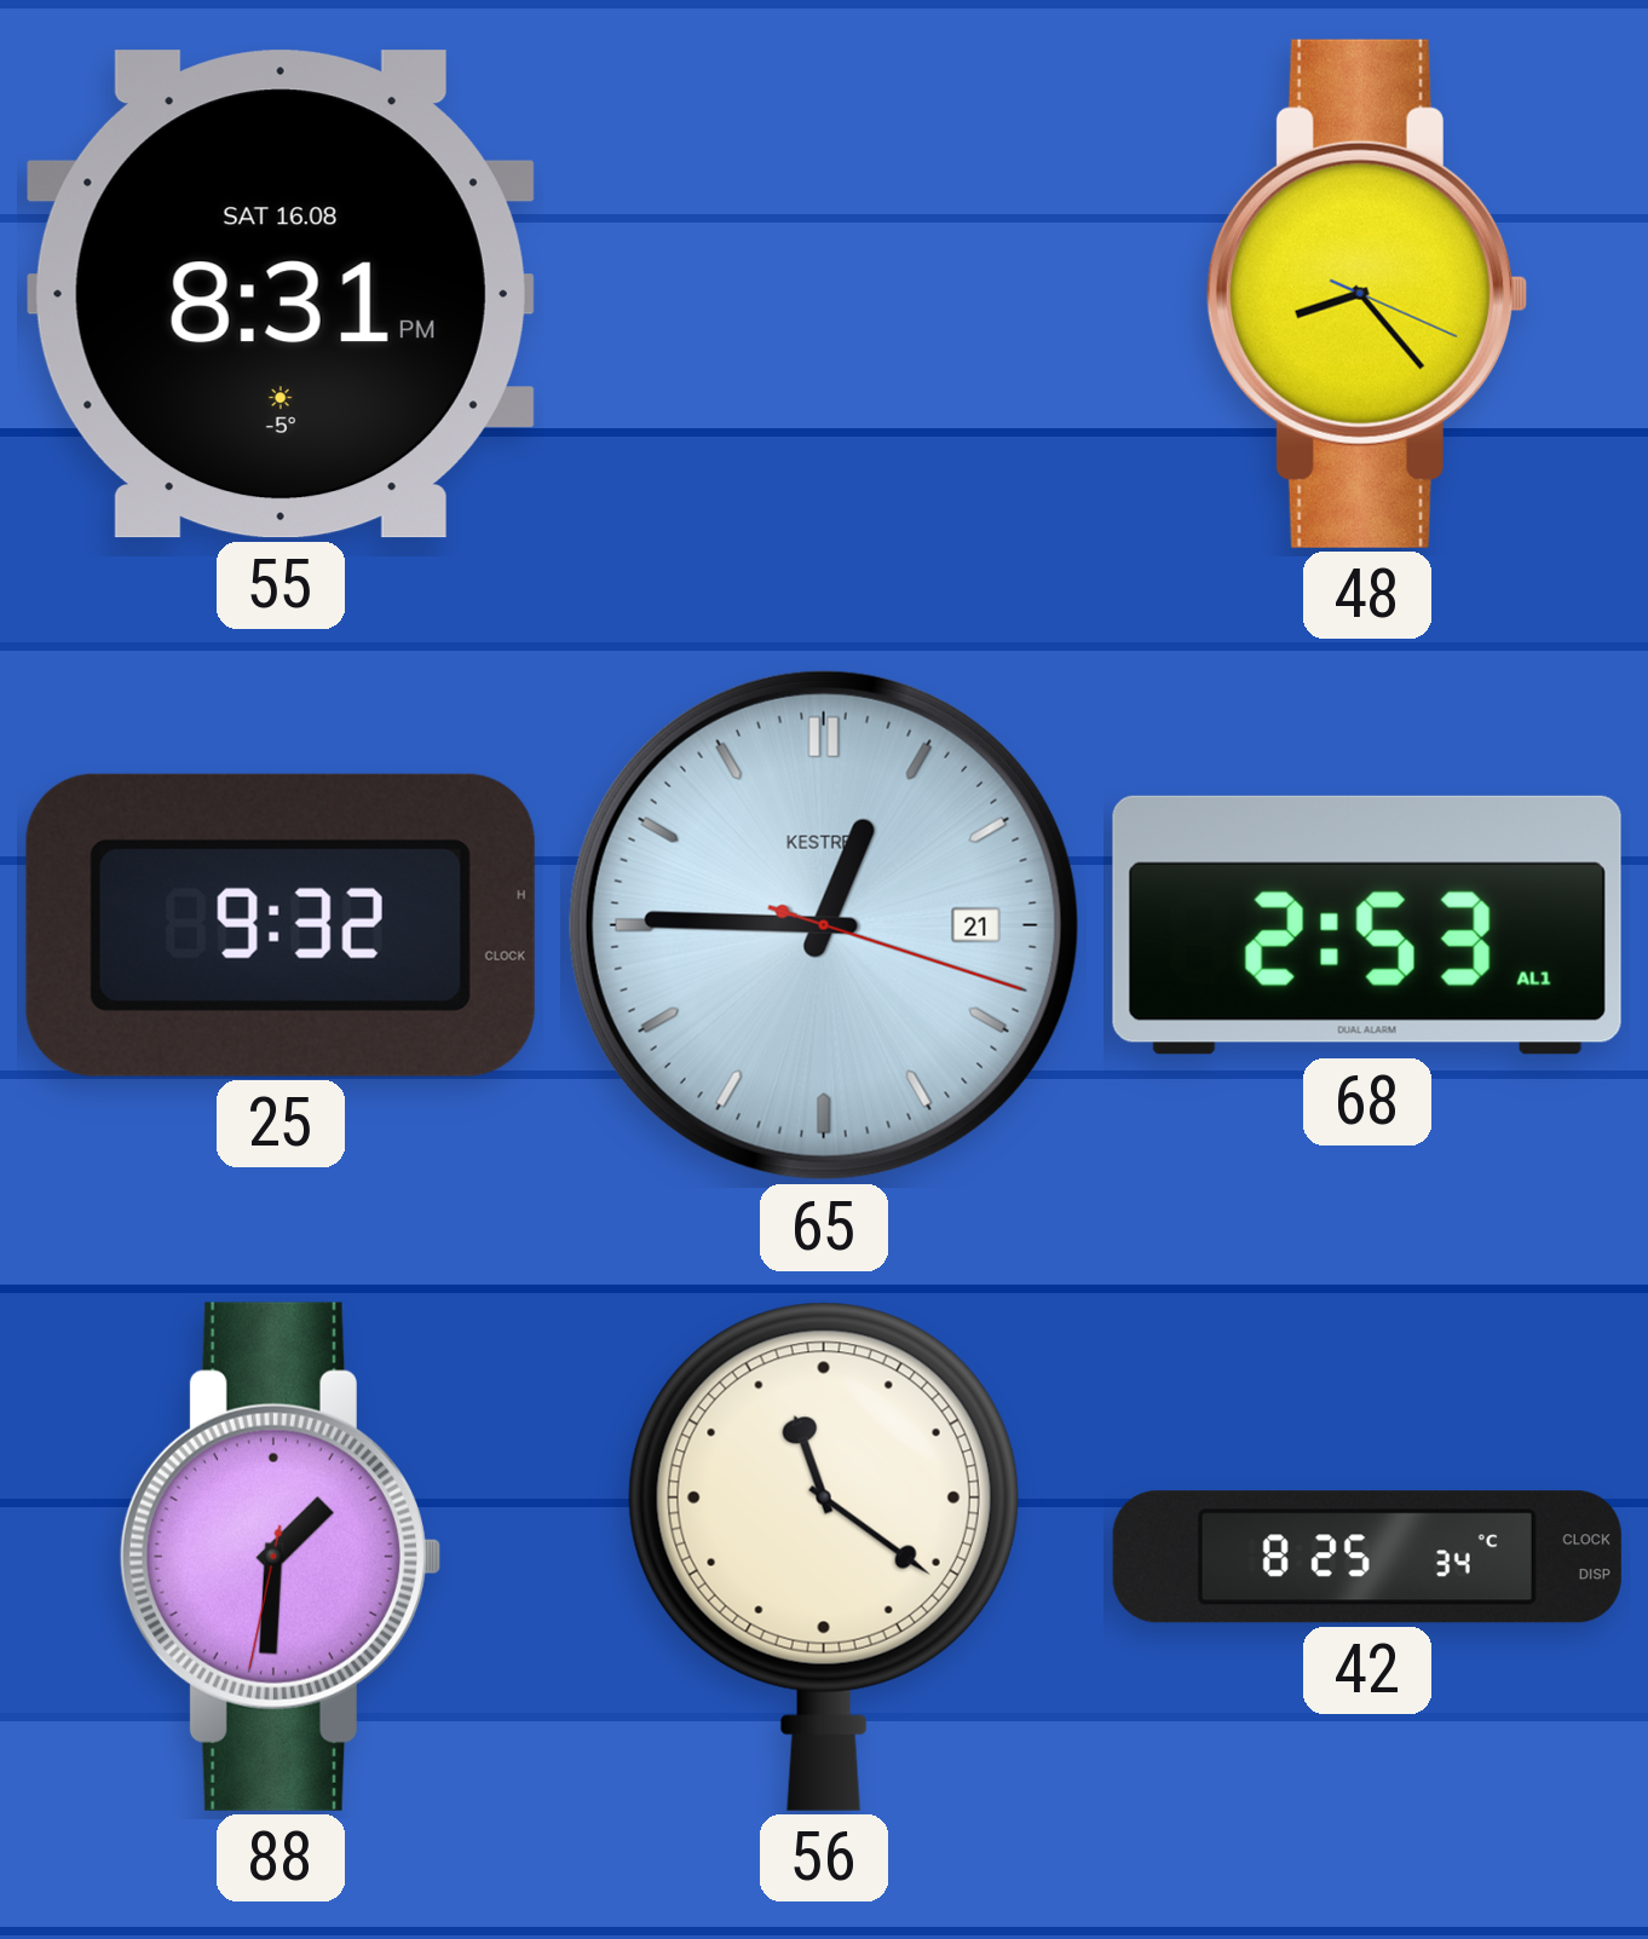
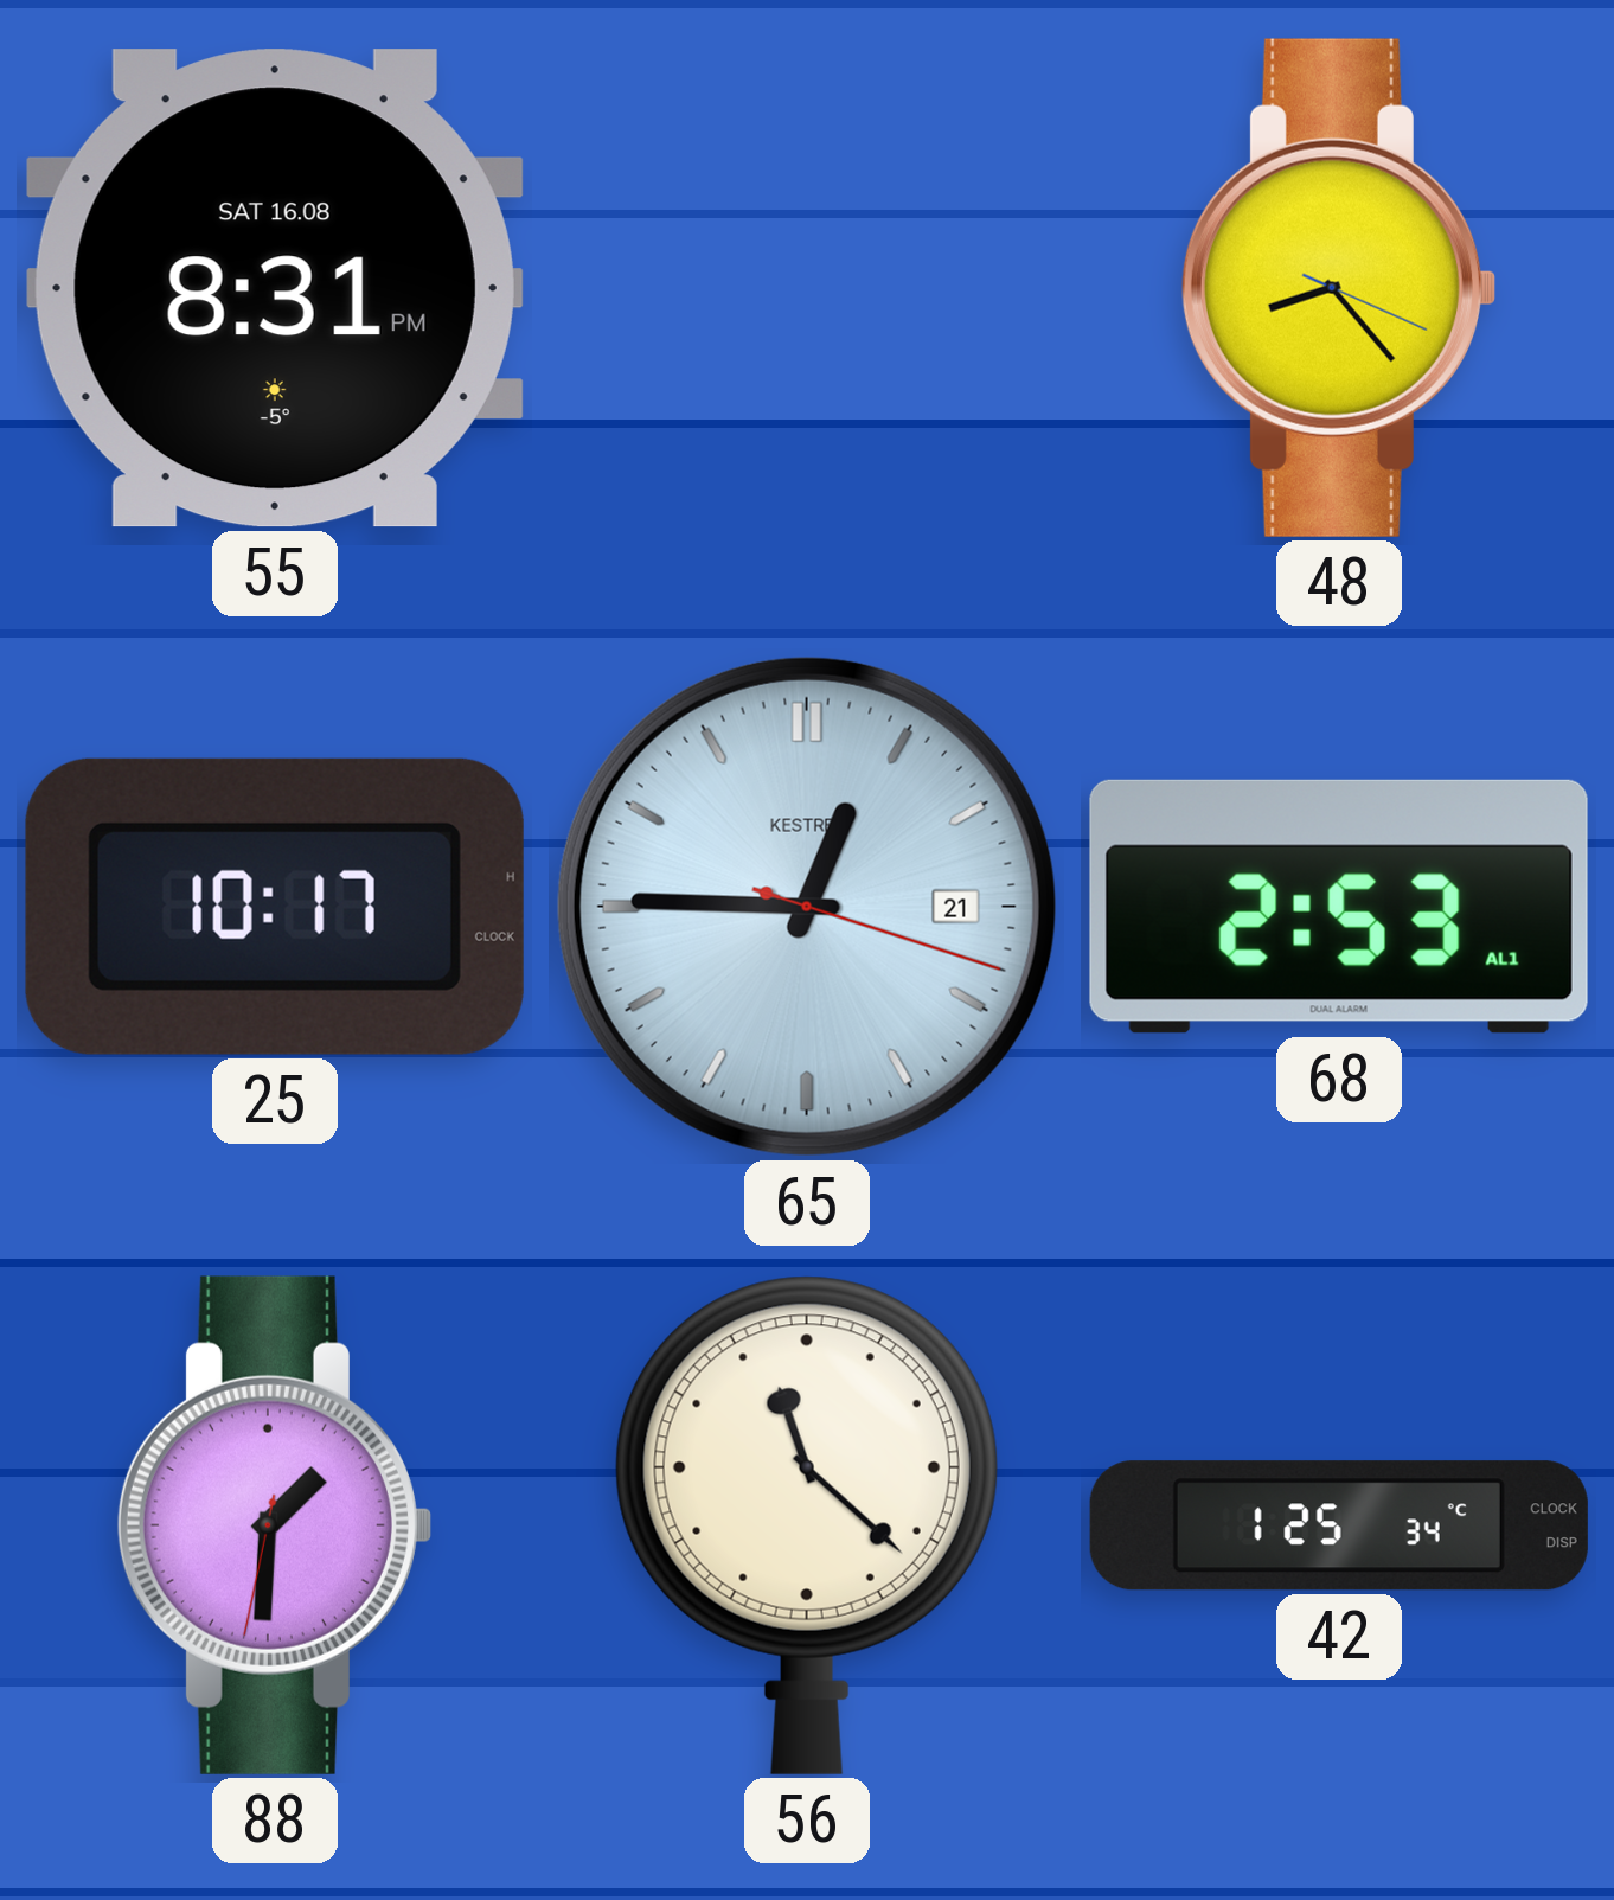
25: 9:32 -> 10:17 (275, 907)
56: 11:21 -> 11:22 (807, 1525)
42: 8:25 -> 1:25 (1339, 1525)
